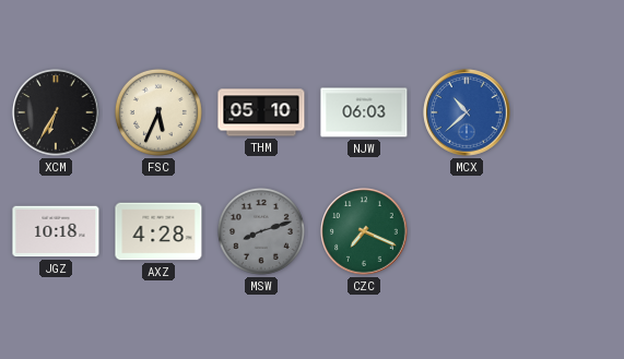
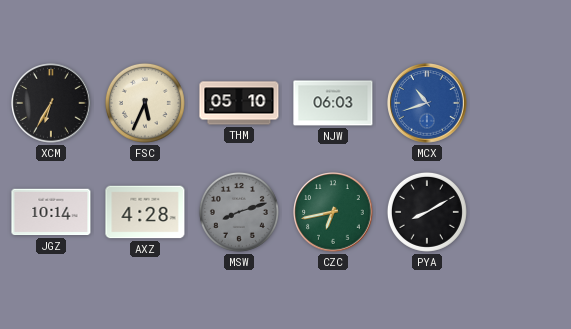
MCX: 10:38 -> 10:42 (427, 103)
JGZ: 10:18 -> 10:14 (51, 212)
CZC: 7:19 -> 6:43 (333, 212)
PYA: none -> 8:10 (427, 212)
